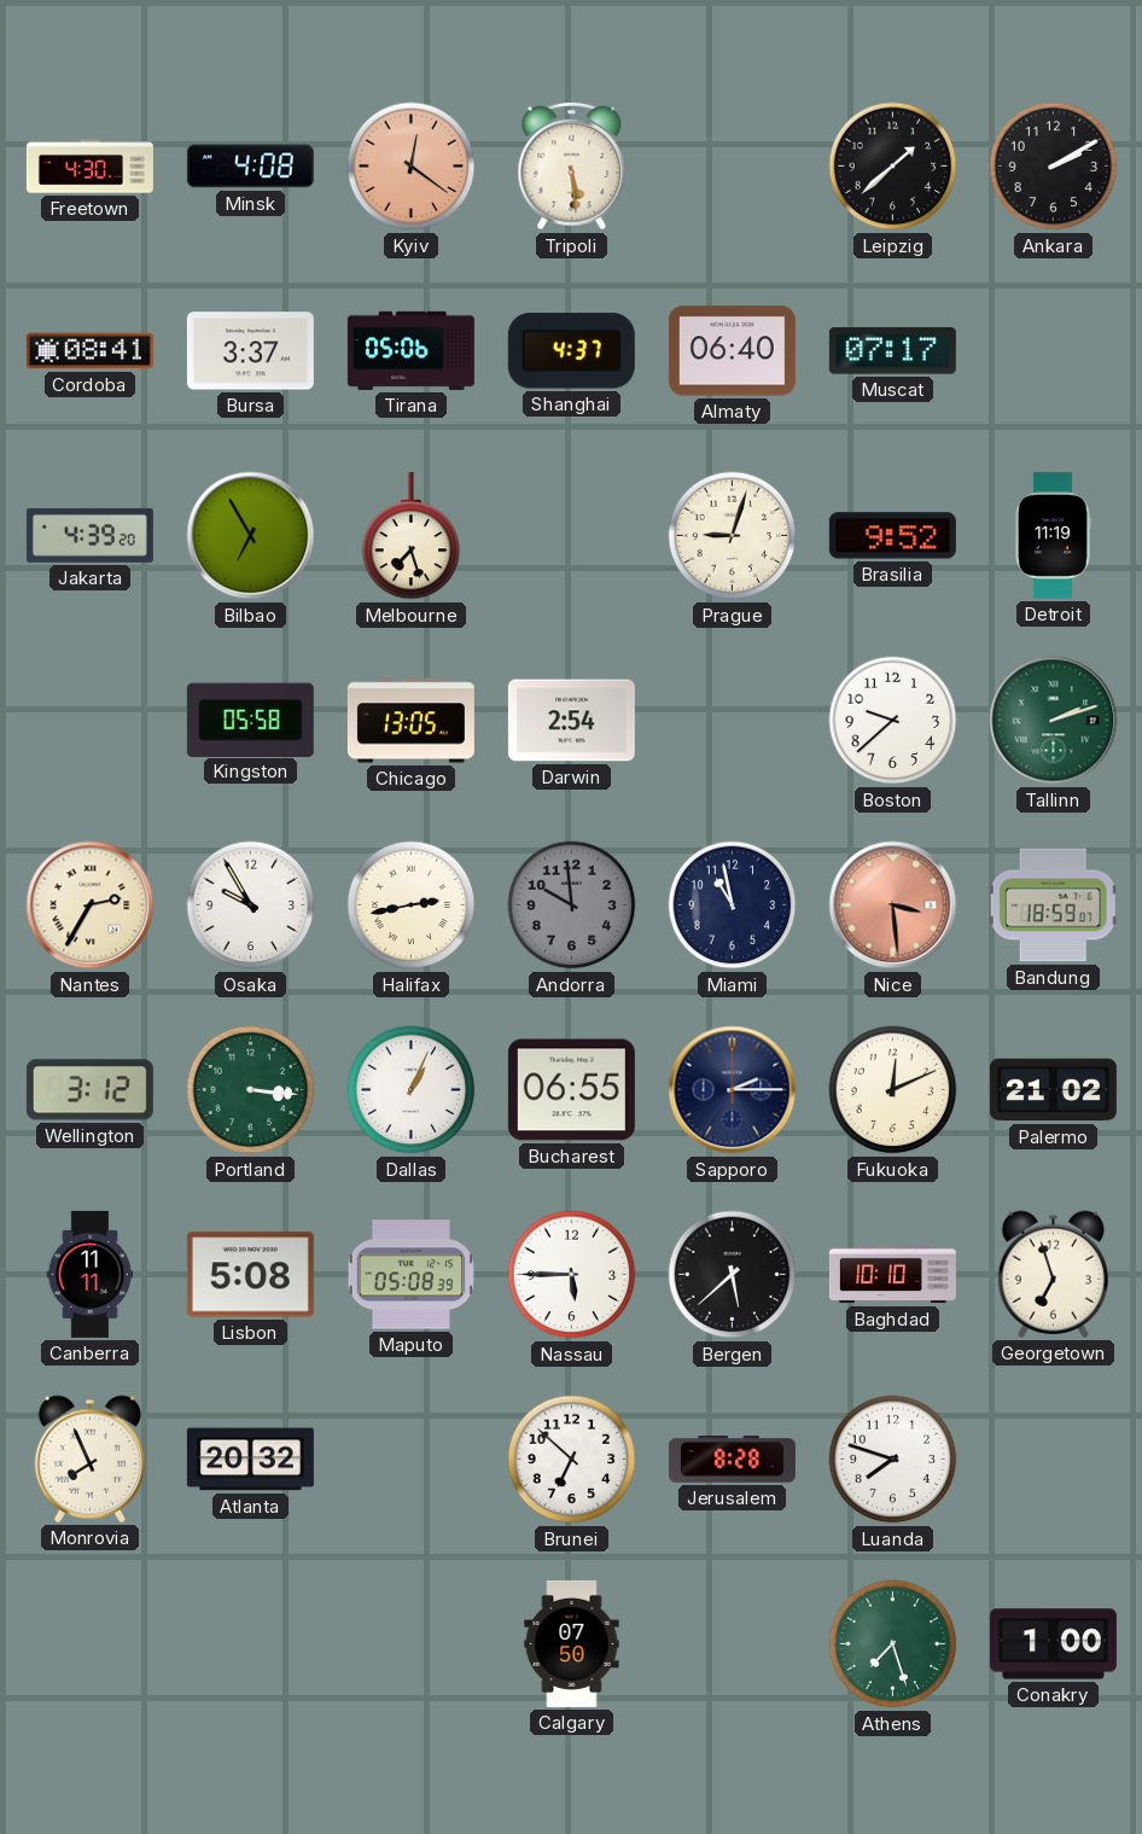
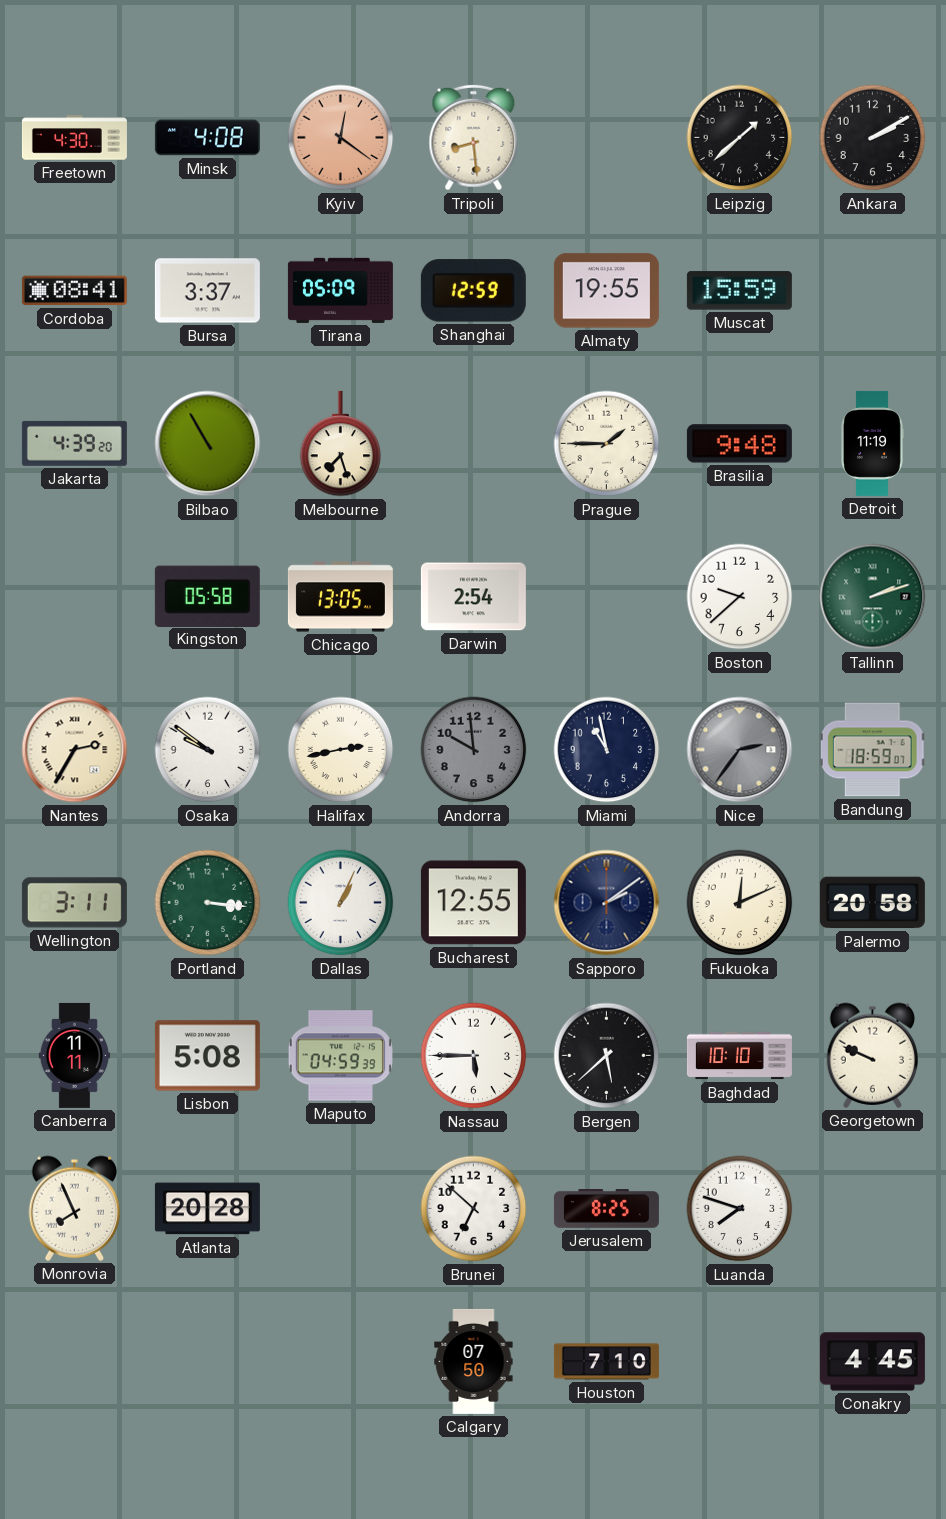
Tripoli: 5:29 -> 8:29 (474, 138)
Tirana: 05:06 -> 05:09 (340, 290)
Shanghai: 4:37 -> 12:59 (473, 291)
Almaty: 06:40 -> 19:55 (606, 291)
Muscat: 07:17 -> 15:59 (739, 291)
Bilbao: 6:55 -> 10:55 (208, 444)
Prague: 9:03 -> 1:45 (607, 444)
Brasilia: 9:52 -> 9:48 (739, 444)
Osaka: 9:55 -> 9:51 (208, 750)
Nice: 3:29 -> 2:36 (740, 750)
Nice dial: salmon -> grey (740, 750)
Wellington: 3:12 -> 3:11 (74, 903)
Bucharest: 06:55 -> 12:55 (473, 903)
Sapporo: 2:15 -> 2:09 (607, 903)
Palermo: 21:02 -> 20:58 (872, 903)
Maputo: 05:08 -> 04:59 (340, 1056)
Georgetown: 6:57 -> 9:49 (872, 1055)
Atlanta: 20:32 -> 20:28 (207, 1209)
Jerusalem: 8:28 -> 8:25 (606, 1209)
Houston: none -> 7:10 (606, 1362)
Athens: 7:27 -> none (893, 1644)
Conakry: 1:00 -> 4:45 (872, 1362)
